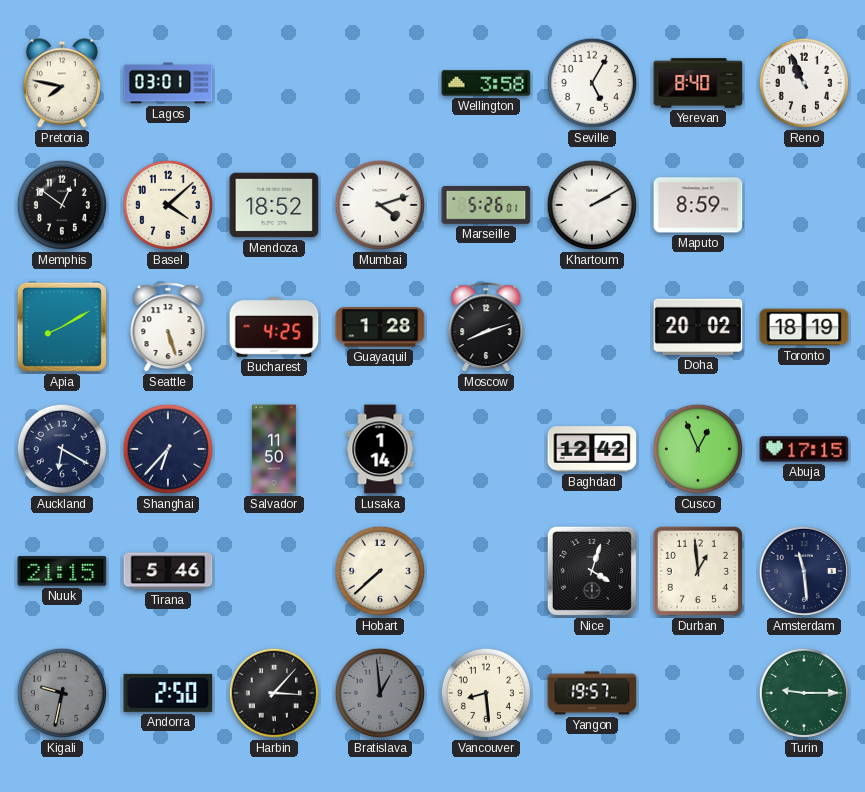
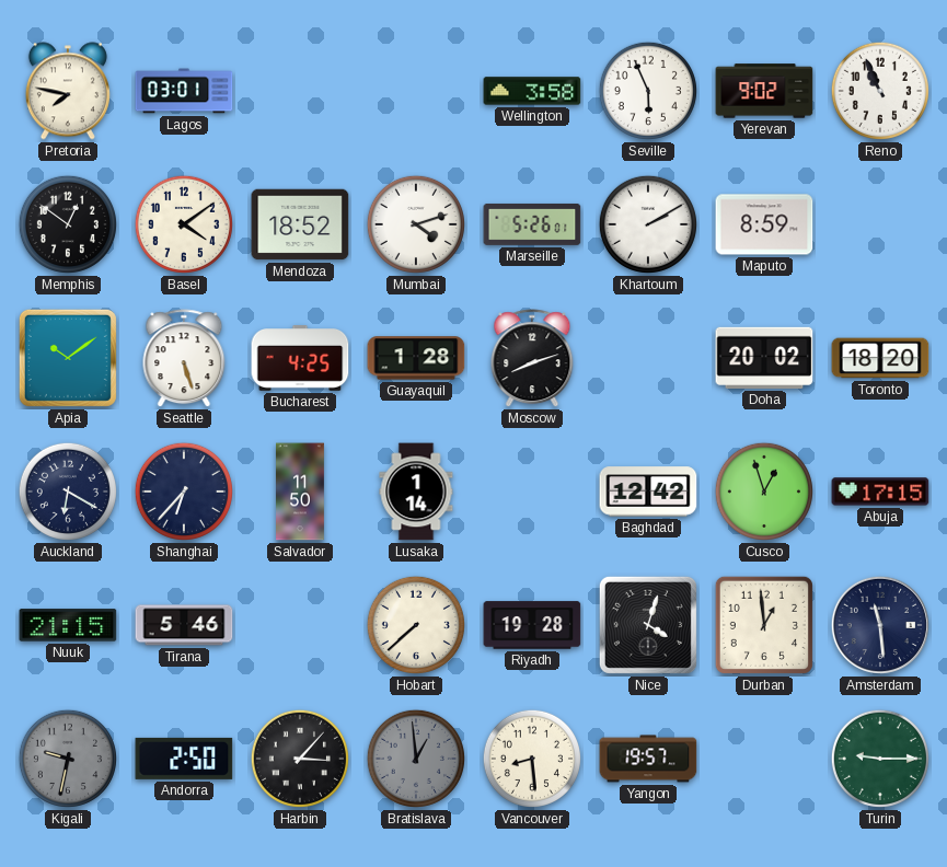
Seville: 5:05 -> 5:56 (648, 91)
Yerevan: 8:40 -> 9:02 (764, 91)
Basel: 4:08 -> 4:09 (184, 224)
Apia: 8:10 -> 10:09 (68, 358)
Toronto: 18:19 -> 18:20 (880, 358)
Cusco: 12:56 -> 12:57 (764, 492)
Riyadh: none -> 19:28 (532, 625)
